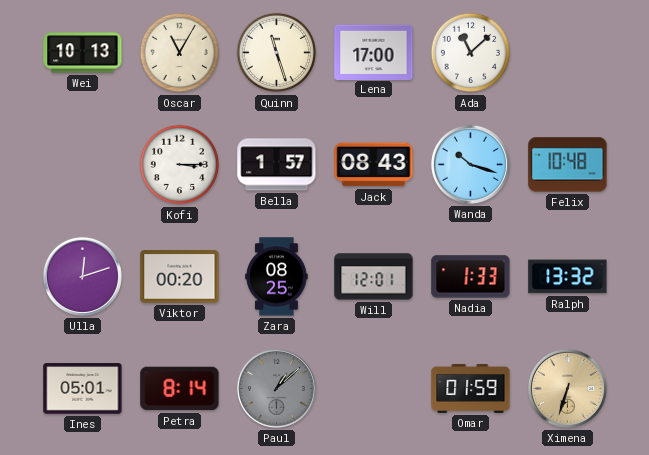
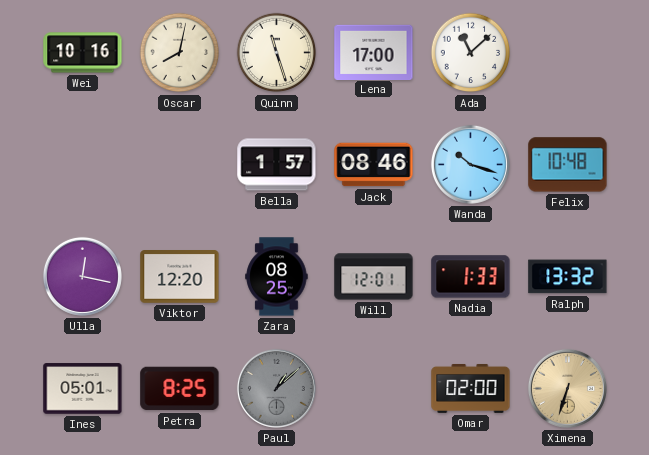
Wei: 10:13 -> 10:16 (83, 53)
Oscar: 11:05 -> 8:02 (180, 53)
Kofi: 3:15 -> none (180, 165)
Jack: 08:43 -> 08:46 (374, 165)
Ulla: 12:12 -> 12:17 (82, 276)
Viktor: 00:20 -> 12:20 (180, 277)
Petra: 8:14 -> 8:25 (180, 389)
Omar: 01:59 -> 02:00 (471, 388)
